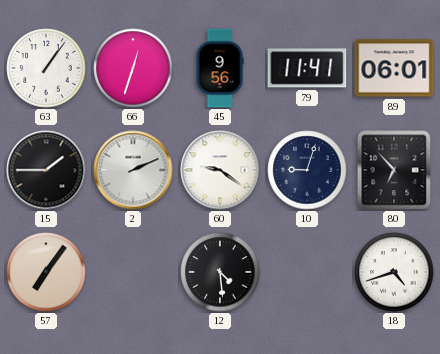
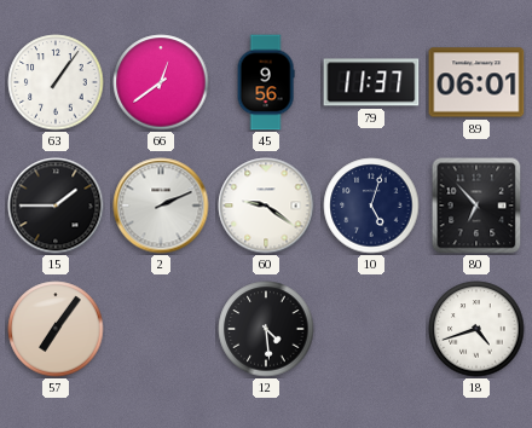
66: 12:33 -> 12:39 (161, 82)
79: 11:41 -> 11:37 (371, 82)
10: 9:03 -> 5:03 (371, 206)
